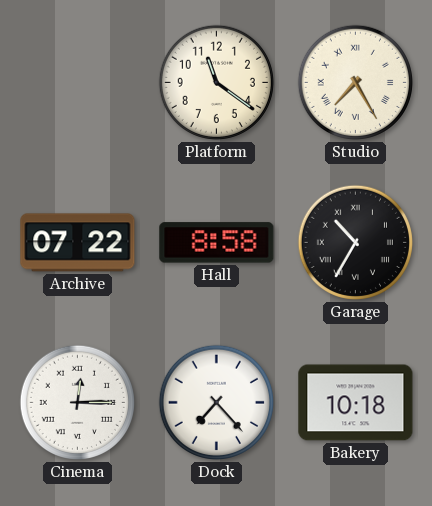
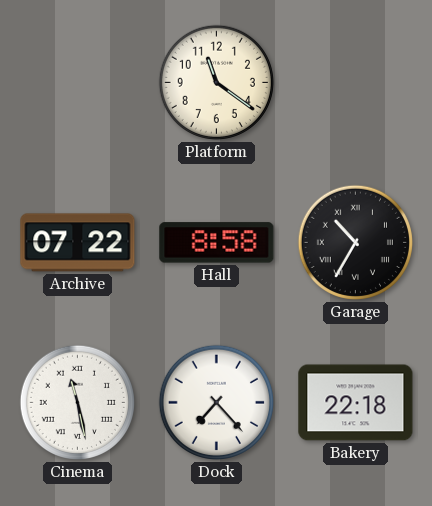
Studio: 7:25 -> none (355, 82)
Cinema: 12:15 -> 11:28 (77, 402)
Bakery: 10:18 -> 22:18 (356, 403)
